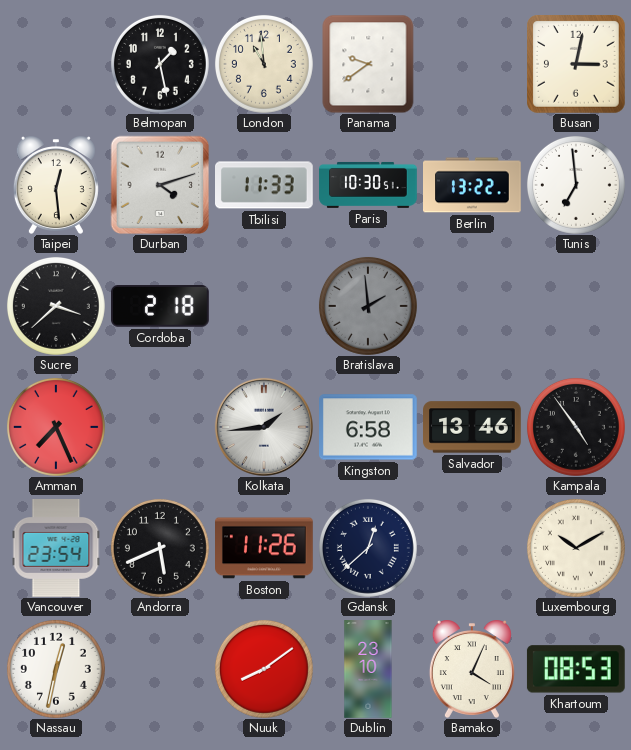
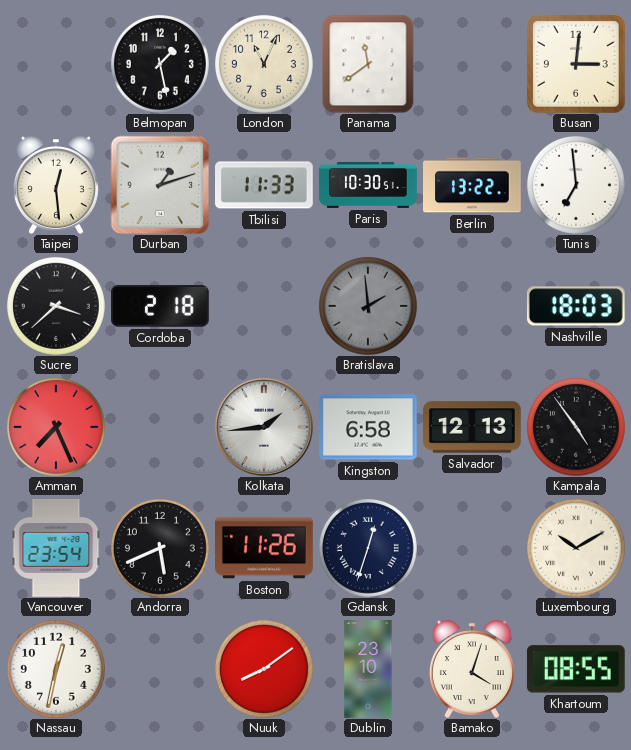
London: 10:59 -> 11:04 (264, 64)
Panama: 9:39 -> 11:39 (368, 64)
Busan: 3:02 -> 3:01 (576, 64)
Durban: 4:12 -> 1:12 (160, 185)
Nashville: none -> 18:03 (576, 306)
Salvador: 13:46 -> 12:13 (472, 427)
Gdansk: 12:38 -> 12:33 (368, 548)
Bamako: 4:04 -> 4:03 (472, 669)
Khartoum: 08:53 -> 08:55 (576, 669)
